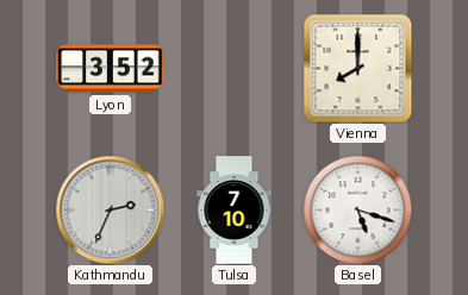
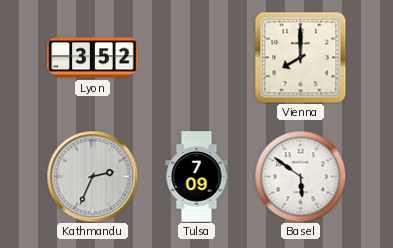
Tulsa: 7:10 -> 7:09 (197, 177)
Basel: 5:18 -> 5:51 (300, 176)
